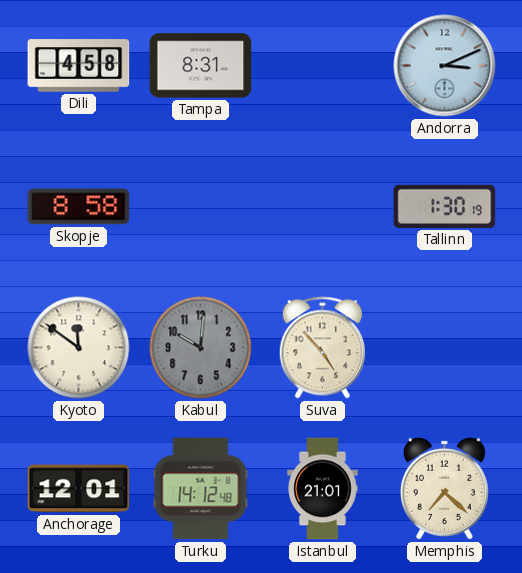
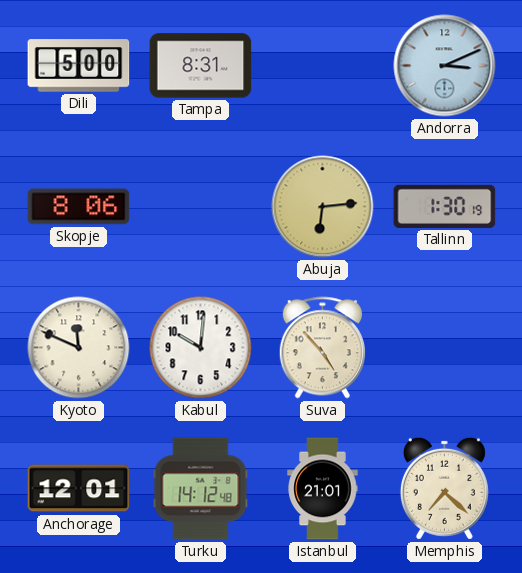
Dili: 4:58 -> 5:00 (79, 66)
Skopje: 8:58 -> 8:06 (79, 207)
Abuja: none -> 6:14 (323, 207)
Kyoto: 11:51 -> 11:49 (79, 348)
Kabul dial: grey -> white (201, 348)
